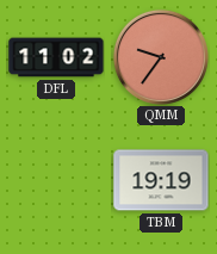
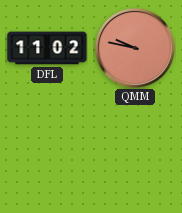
QMM: 9:36 -> 9:47 (135, 48)
TBM: 19:19 -> none (161, 180)
